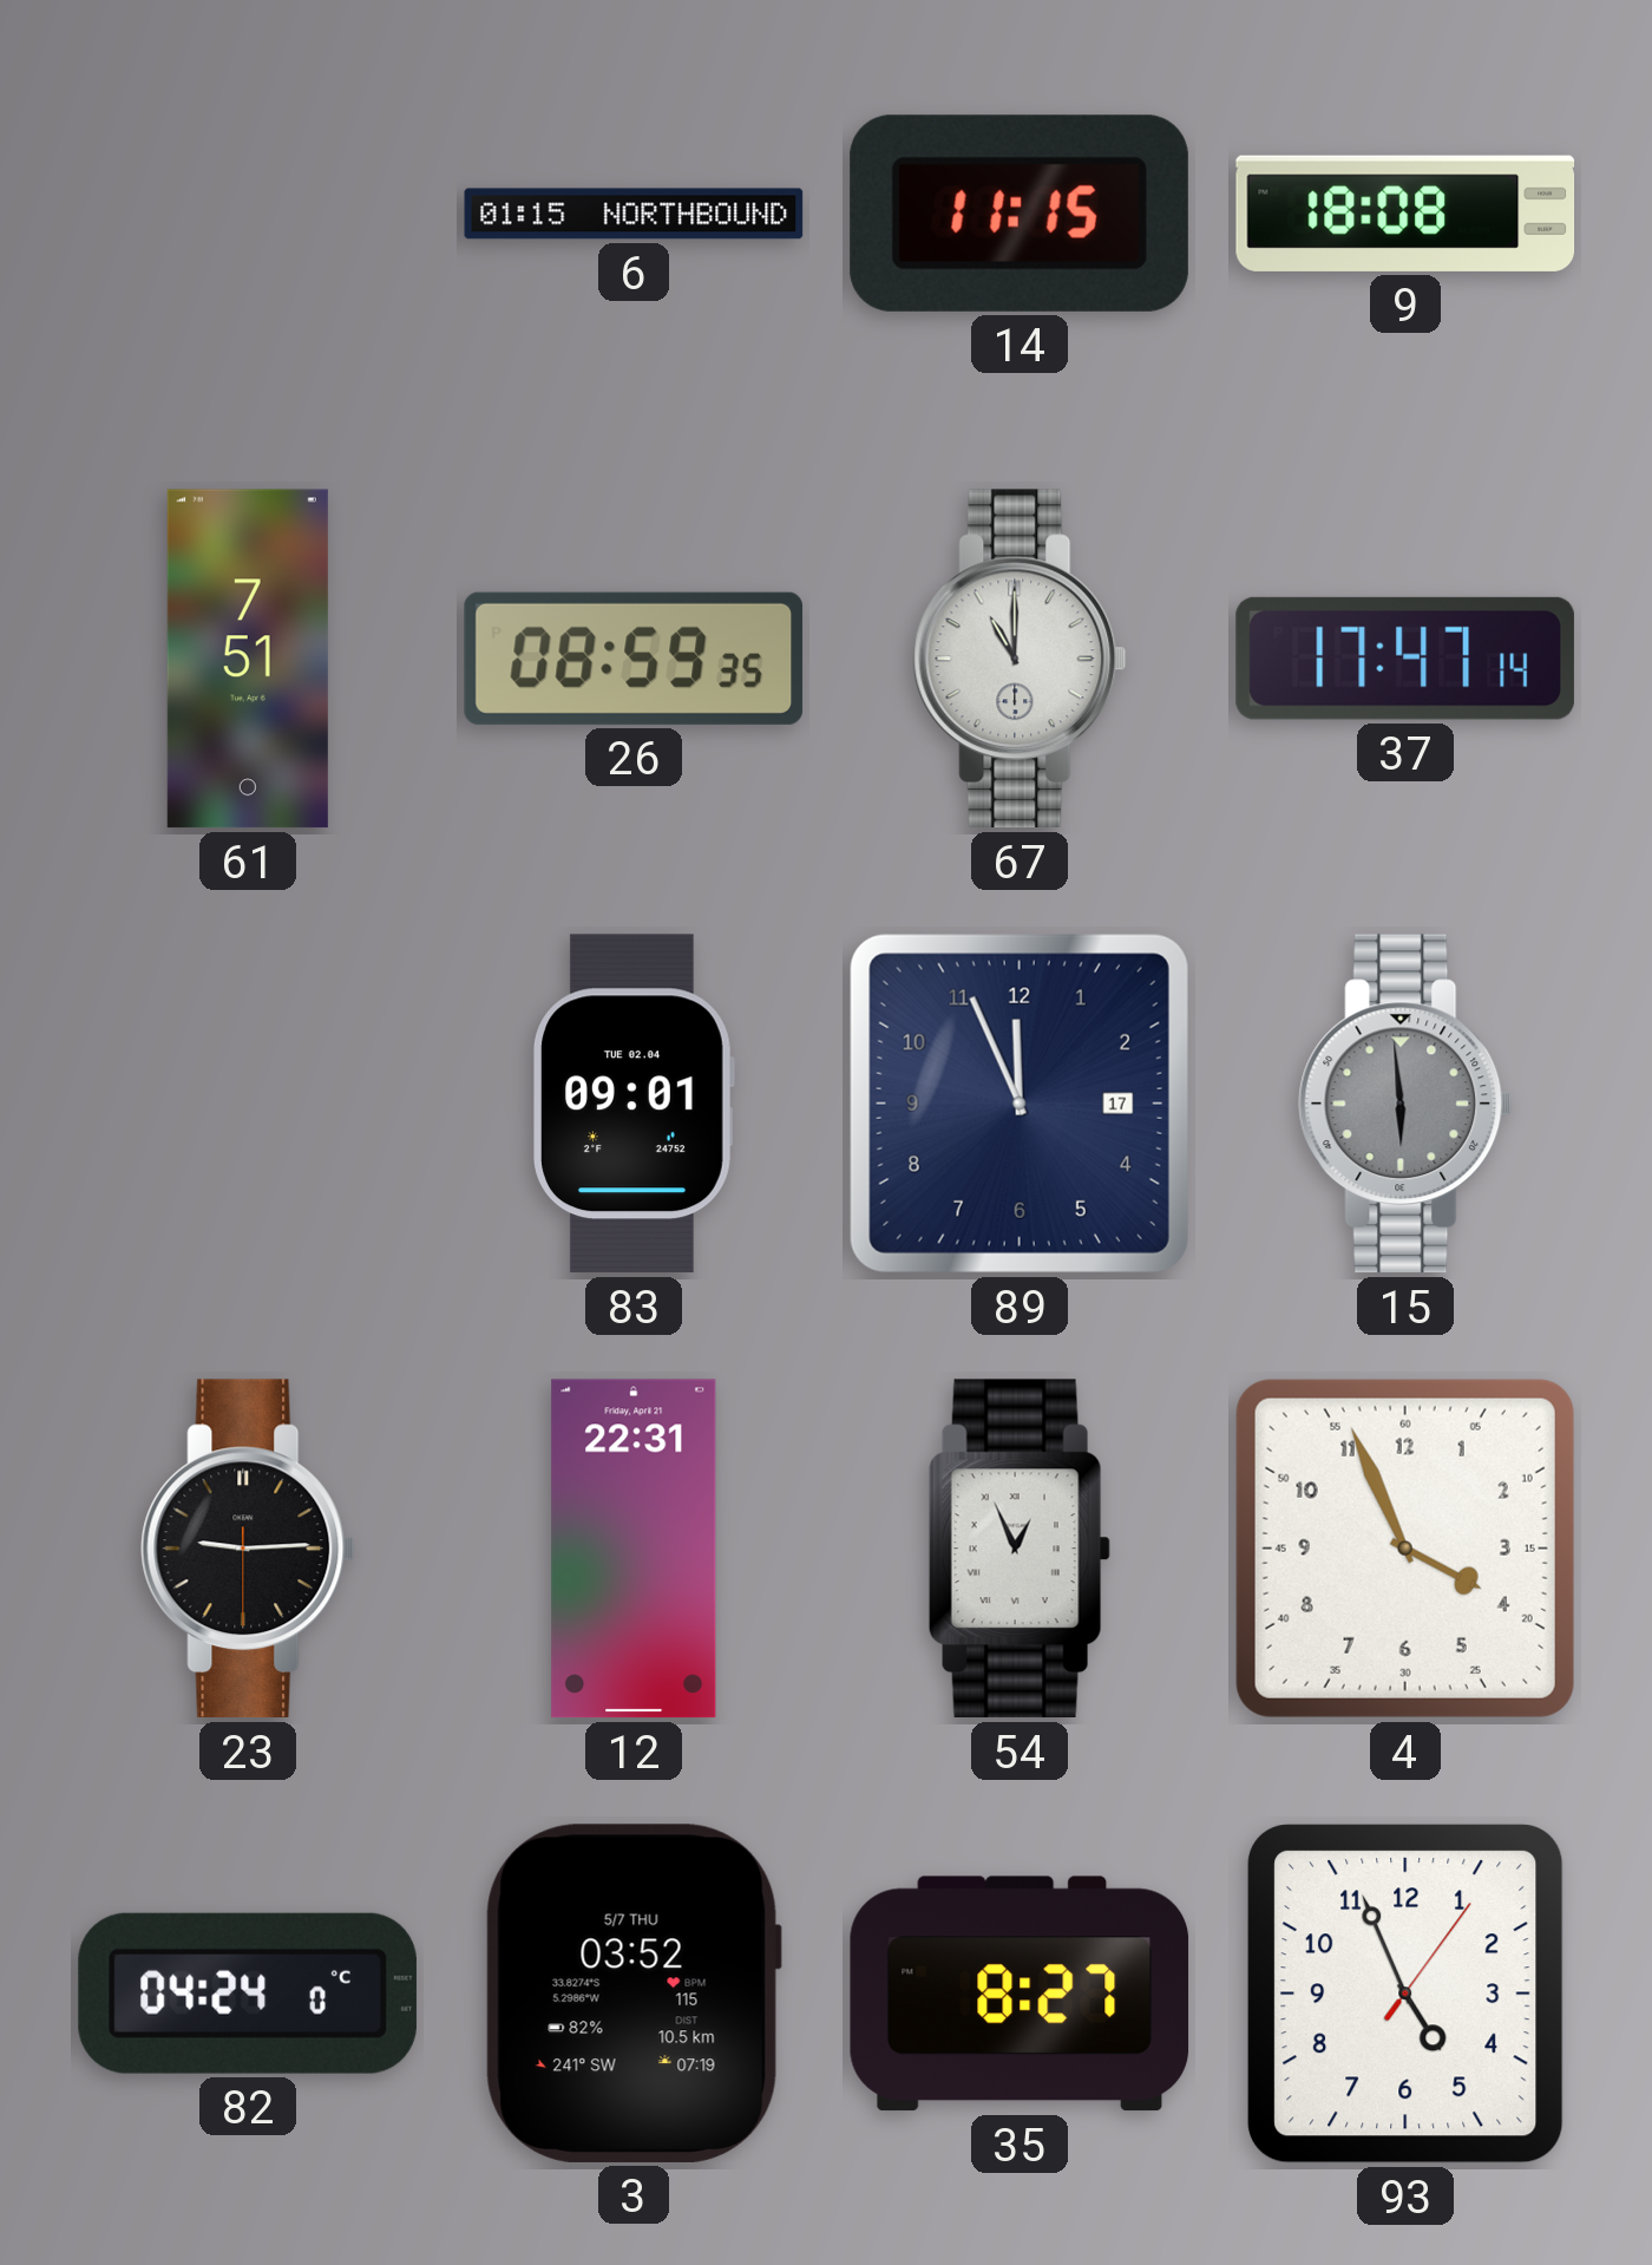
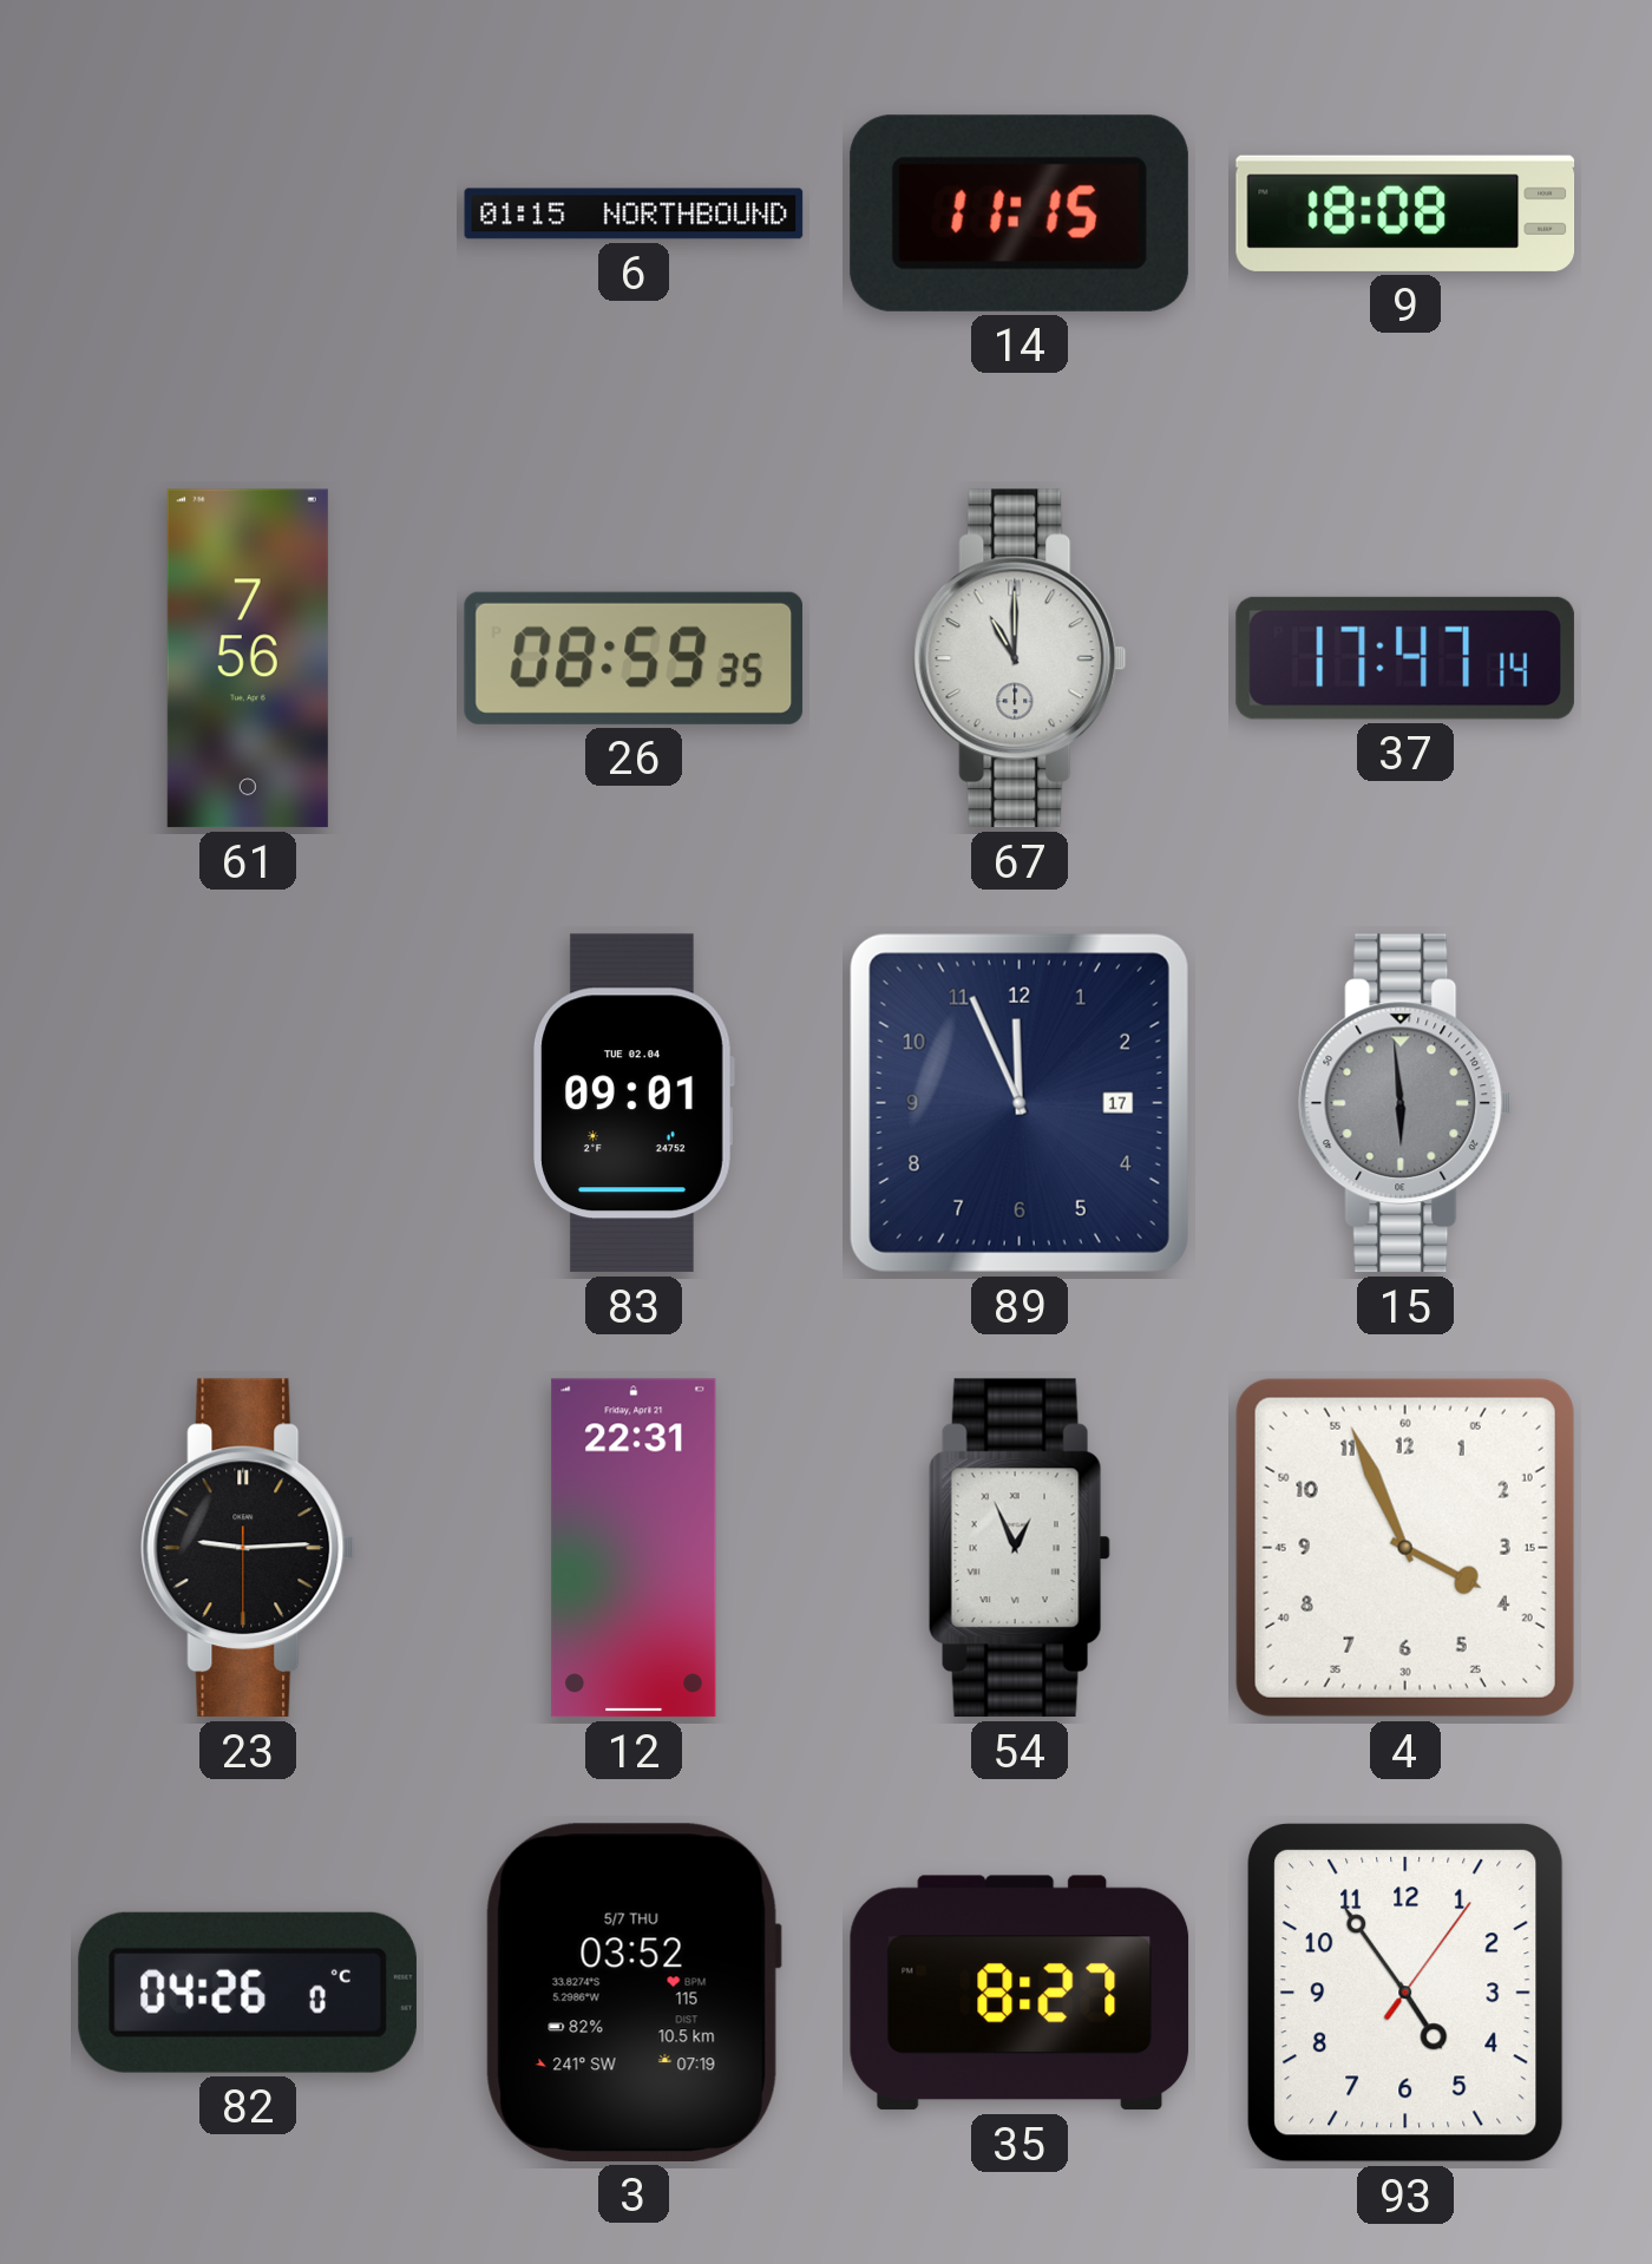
61: 7:51 -> 7:56 (248, 658)
82: 04:24 -> 04:26 (248, 1993)
93: 4:56 -> 4:54 (1407, 1994)
